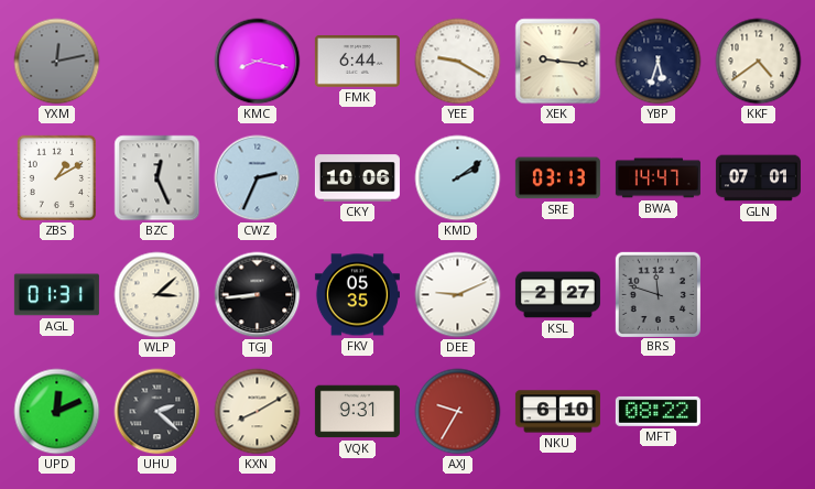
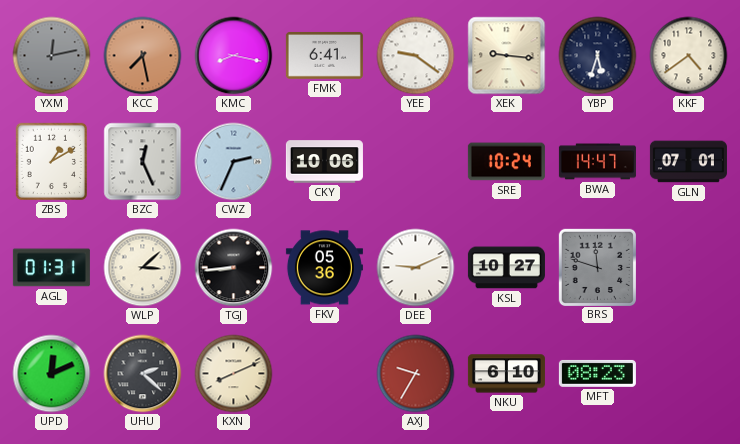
KCC: none -> 7:28 (143, 56)
FMK: 6:44 -> 6:41 (324, 55)
YEE: 9:20 -> 9:21 (416, 56)
KMD: 2:09 -> none (458, 178)
SRE: 03:13 -> 10:24 (506, 162)
FKV: 05:35 -> 05:36 (324, 268)
KSL: 2:27 -> 10:27 (506, 268)
KXN: 8:10 -> 8:11 (234, 374)
VQK: 9:31 -> none (357, 412)
MFT: 08:22 -> 08:23 (597, 373)
